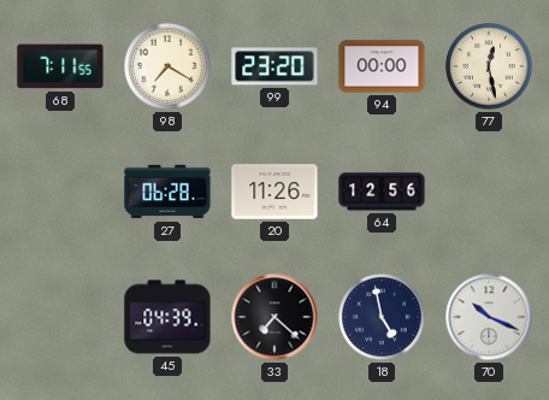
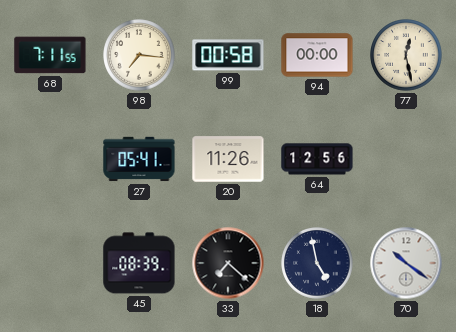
98: 7:20 -> 7:16 (139, 55)
99: 23:20 -> 00:58 (228, 55)
27: 06:28 -> 05:41 (139, 159)
45: 04:39 -> 08:39 (139, 263)
70: 10:19 -> 10:21 (406, 263)
